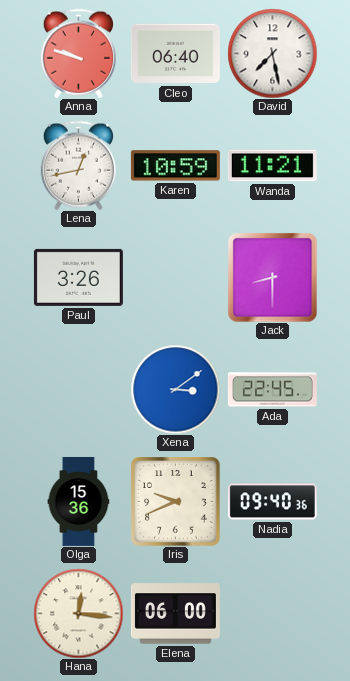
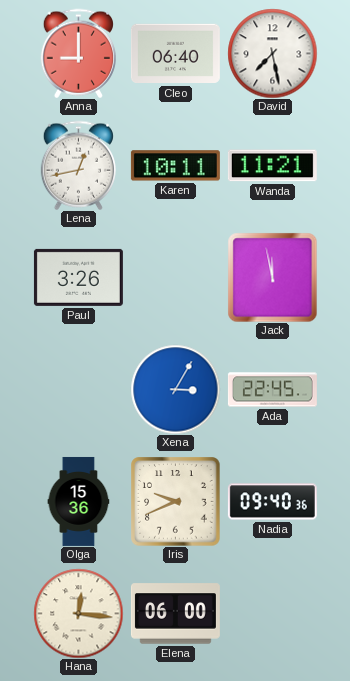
Anna: 9:48 -> 9:00 (78, 53)
Karen: 10:59 -> 10:11 (175, 166)
Jack: 8:30 -> 11:58 (272, 277)
Xena: 3:09 -> 3:05 (175, 389)
